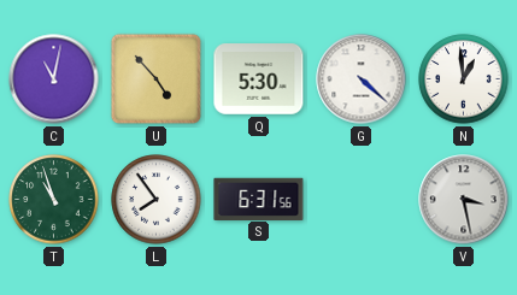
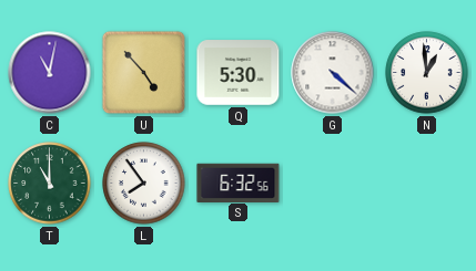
T: 10:57 -> 11:00 (50, 184)
S: 6:31 -> 6:32 (239, 183)
V: 3:28 -> none (464, 200)
